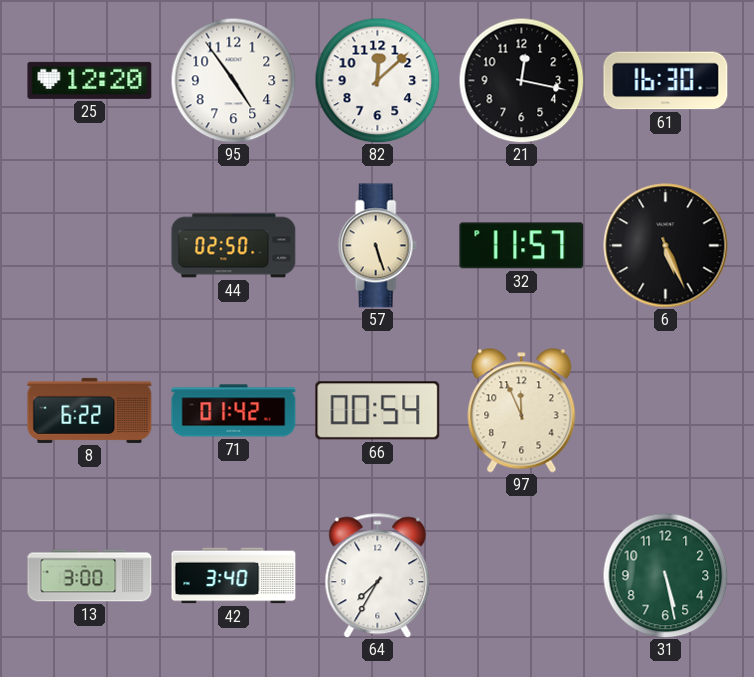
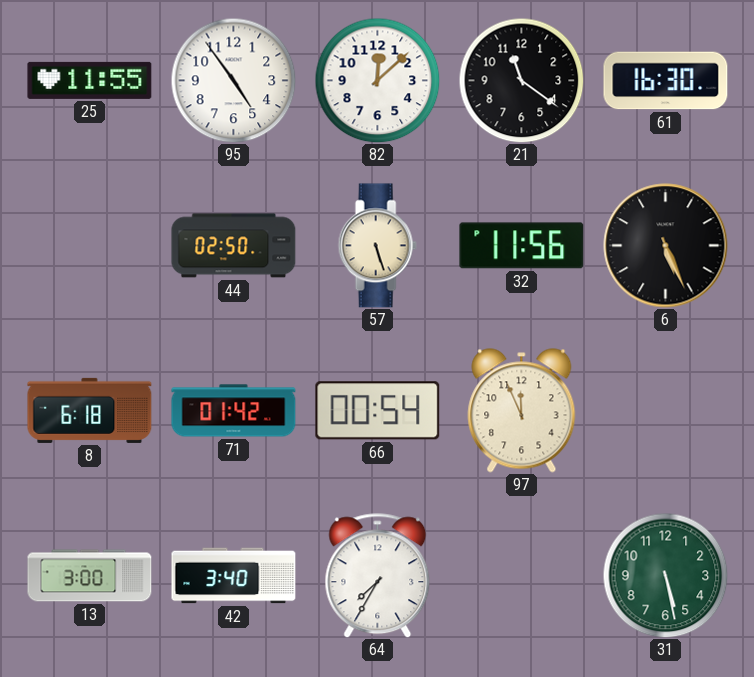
25: 12:20 -> 11:55 (90, 80)
21: 12:17 -> 11:21 (521, 80)
32: 11:57 -> 11:56 (522, 246)
8: 6:22 -> 6:18 (90, 410)
